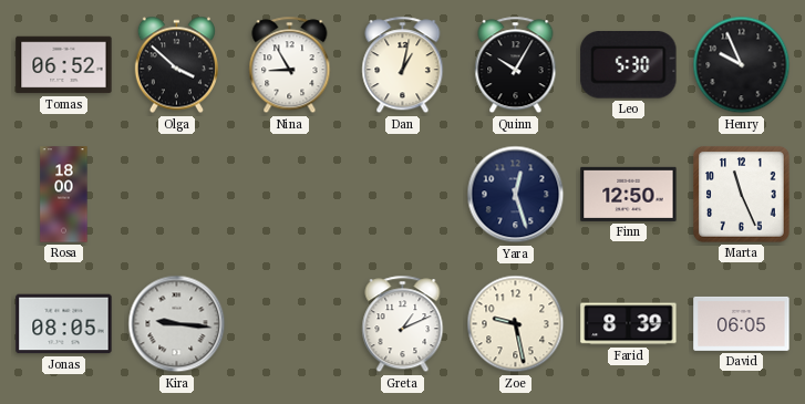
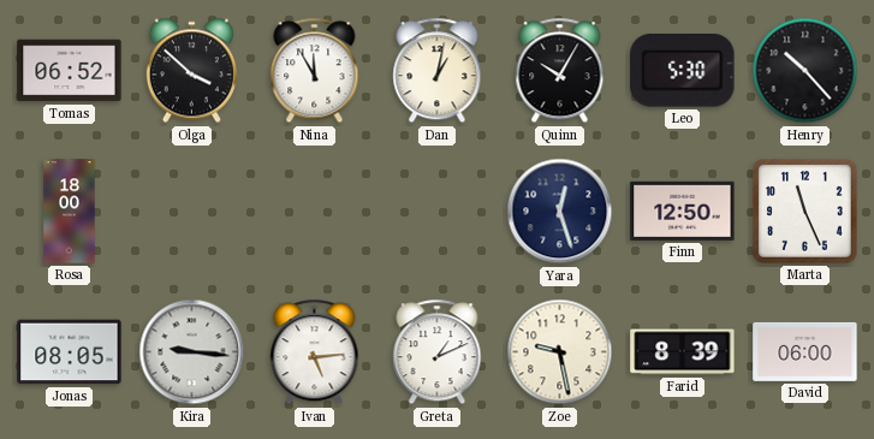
Nina: 8:55 -> 11:55 (315, 71)
Henry: 9:56 -> 10:23 (805, 71)
Ivan: none -> 5:14 (315, 352)
David: 06:05 -> 06:00 (805, 351)
